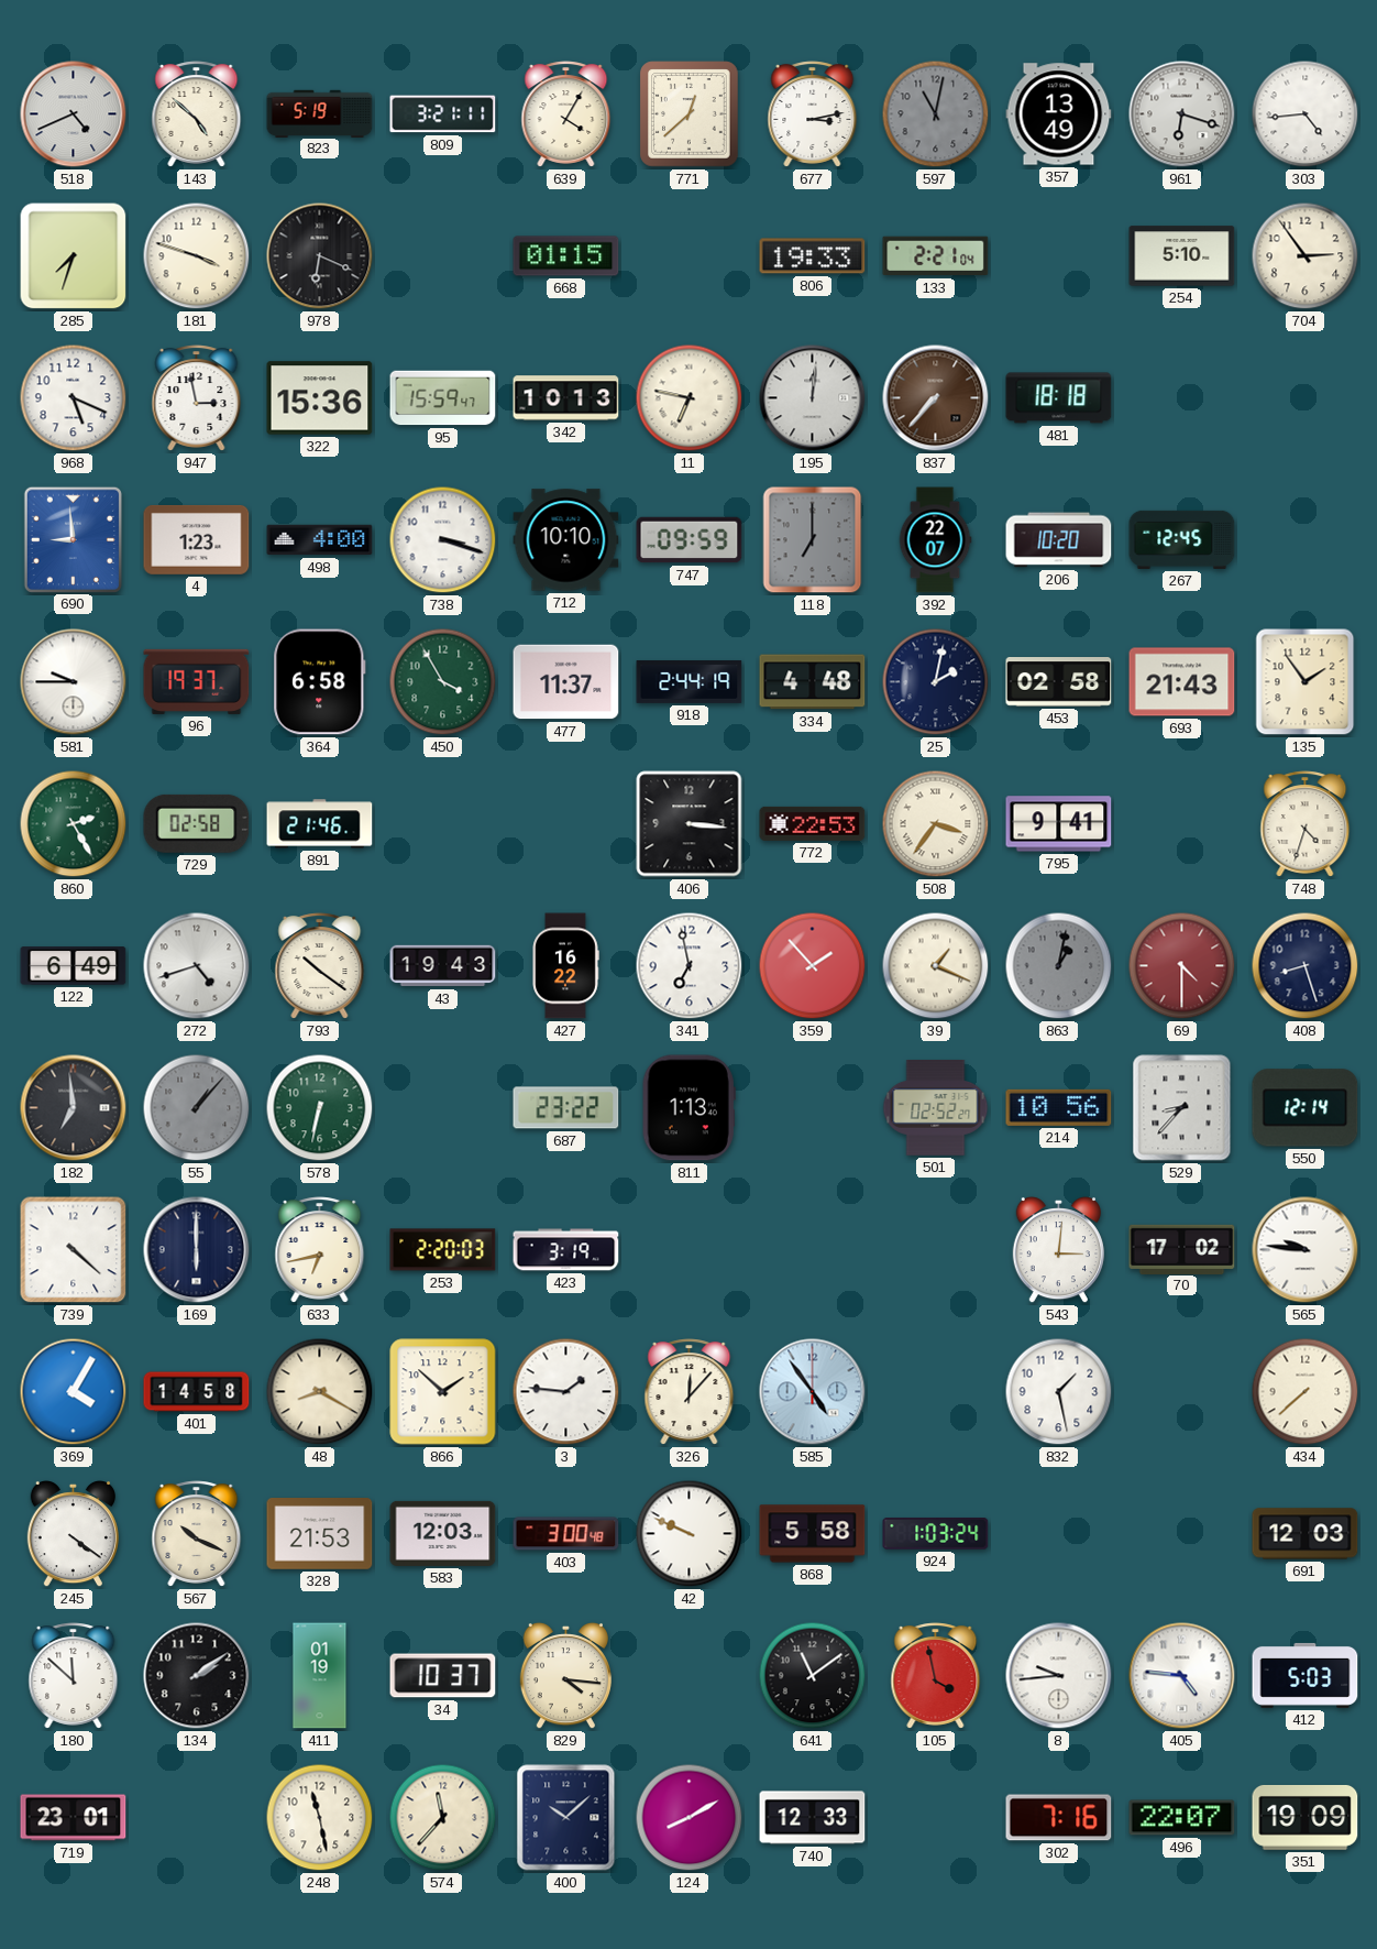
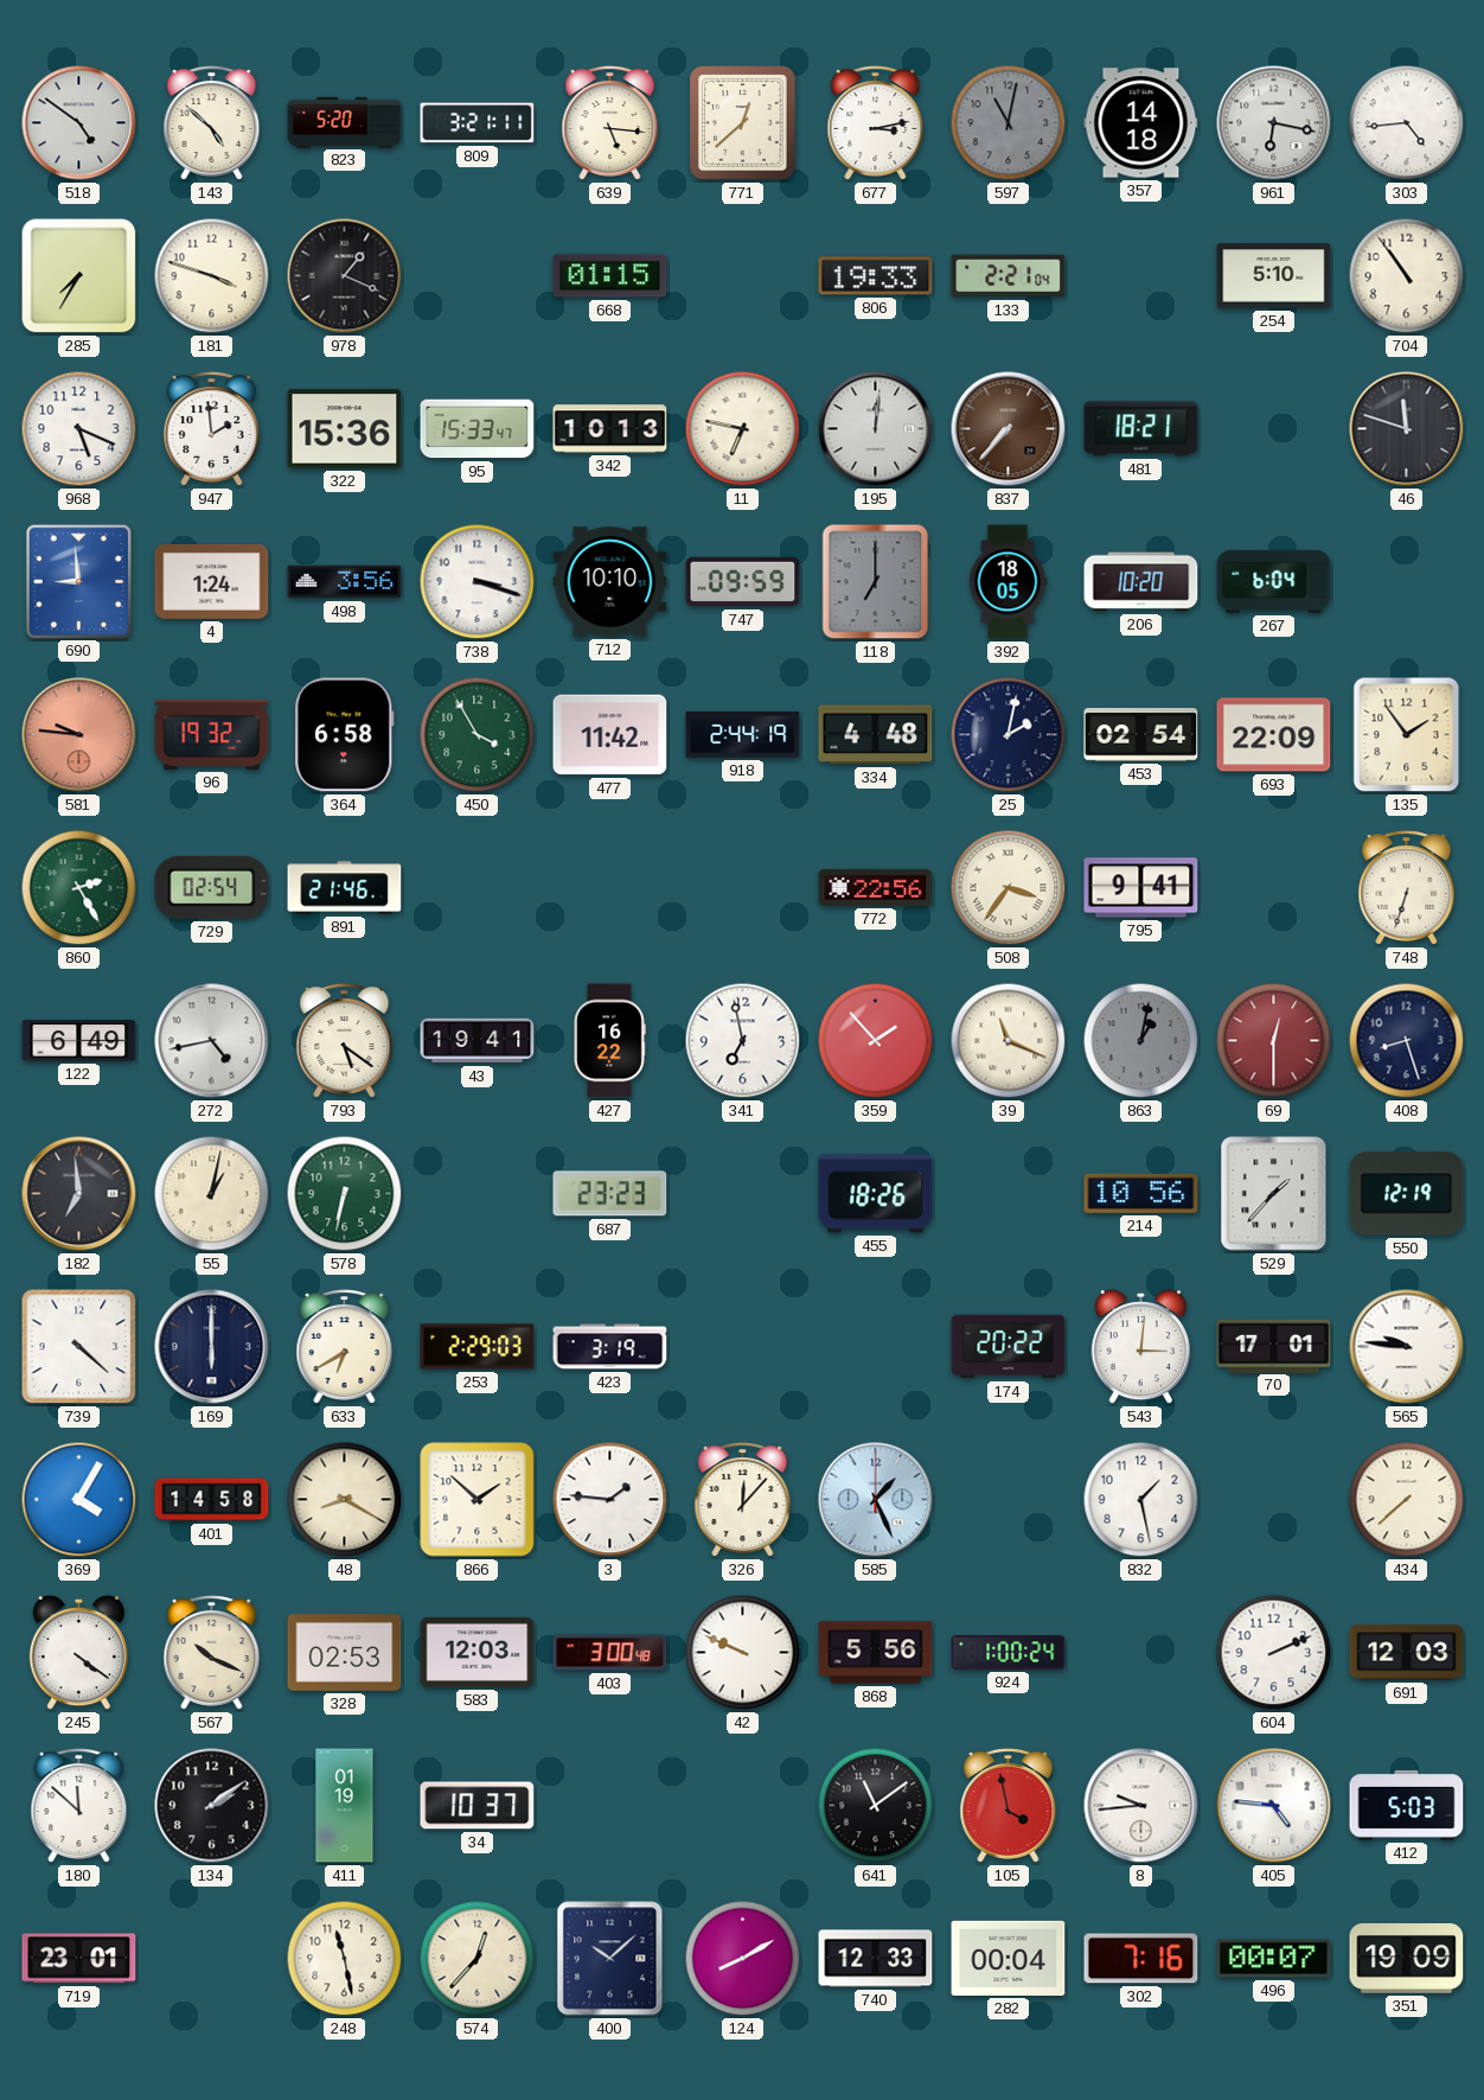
518: 4:41 -> 4:51 (79, 123)
823: 5:19 -> 5:20 (345, 122)
639: 4:05 -> 5:16 (610, 123)
357: 13:49 -> 14:18 (1141, 123)
961: 6:18 -> 6:17 (1274, 123)
285: 7:33 -> 7:35 (79, 276)
978: 6:19 -> 1:19 (345, 276)
704: 2:54 -> 10:54 (1407, 276)
947: 2:58 -> 1:59 (212, 429)
95: 15:59 -> 15:33 (478, 429)
481: 18:18 -> 18:21 (1141, 429)
46: none -> 11:48 (1407, 429)
4: 1:23 -> 1:24 (212, 581)
498: 4:00 -> 3:56 (345, 582)
392: 22:07 -> 18:05 (1008, 582)
267: 12:45 -> 6:04 (1274, 581)
581: 9:45 -> 9:46 (79, 735)
581 dial: white -> salmon (79, 735)
96: 19:37 -> 19:32 (212, 734)
477: 11:37 -> 11:42 (610, 735)
453: 02:58 -> 02:54 (1141, 735)
693: 21:43 -> 22:09 (1274, 735)
729: 02:58 -> 02:54 (212, 887)
406: 3:16 -> none (690, 824)
772: 22:53 -> 22:56 (876, 887)
748: 4:33 -> 6:33 (1407, 888)
272: 4:42 -> 4:43 (212, 1041)
793: 10:21 -> 5:21 (345, 1041)
43: 19:43 -> 19:41 (478, 1041)
39: 1:19 -> 11:19 (1009, 1041)
69: 4:30 -> 12:30 (1274, 1041)
55: 1:07 -> 1:02 (212, 1194)
55 dial: grey -> cream (212, 1194)
687: 23:22 -> 23:23 (610, 1194)
811: 1:13 -> none (688, 1108)
455: none -> 18:26 (876, 1194)
501: 02:52 -> none (936, 1108)
529: 8:37 -> 1:37 (1274, 1194)
550: 12:14 -> 12:19 (1407, 1194)
633: 6:43 -> 6:40 (345, 1347)
253: 2:20 -> 2:29 (478, 1347)
174: none -> 20:22 (1009, 1347)
70: 17:02 -> 17:01 (1274, 1346)
585: 4:54 -> 1:26 (876, 1500)
328: 21:53 -> 02:53 (345, 1653)
868: 5:58 -> 5:56 (876, 1653)
924: 1:03 -> 1:00 (1009, 1653)
604: none -> 2:11 (1274, 1653)
829: 4:16 -> none (565, 1676)
574: 11:37 -> 12:37 (478, 1959)
282: none -> 00:04 (1009, 1958)
496: 22:07 -> 00:07 (1274, 1959)
